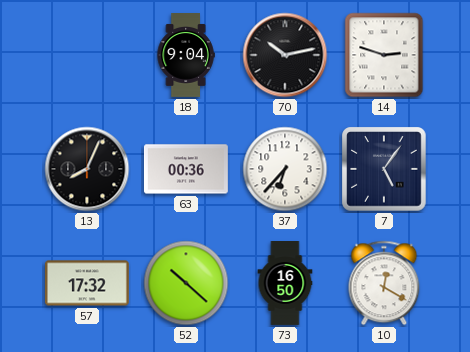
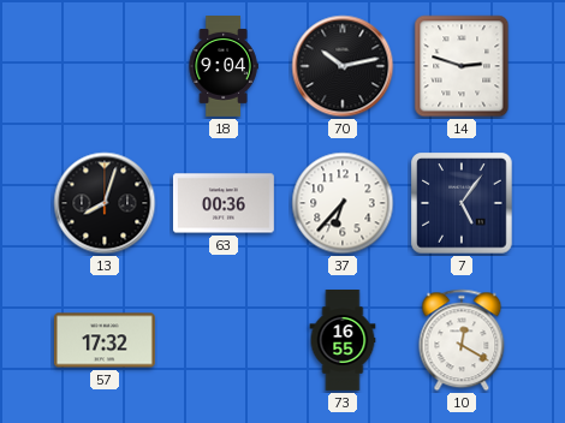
13: 8:04 -> 8:03 (105, 203)
52: 10:22 -> none (186, 283)
73: 16:50 -> 16:55 (343, 341)
